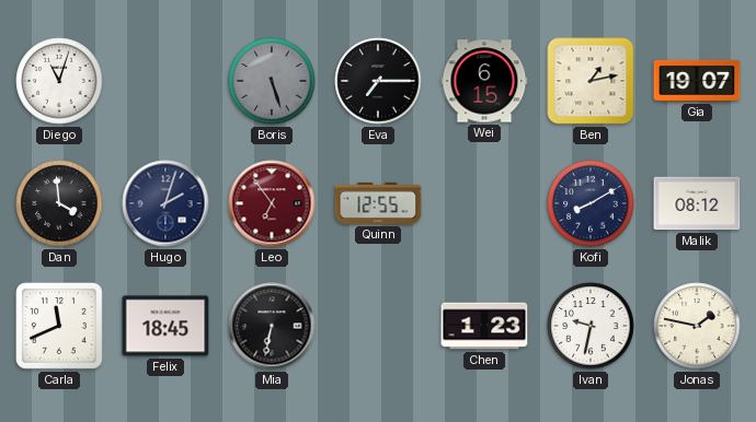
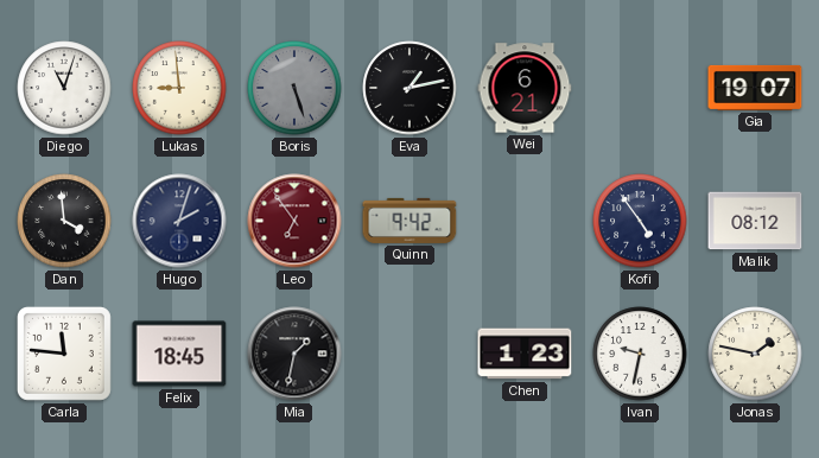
Lukas: none -> 8:59 (179, 88)
Eva: 7:15 -> 1:13 (409, 88)
Wei: 6:15 -> 6:21 (525, 88)
Ben: 1:13 -> none (591, 81)
Quinn: 12:55 -> 9:42 (409, 221)
Kofi: 8:10 -> 4:54 (640, 221)
Carla: 11:41 -> 11:46 (64, 354)
Mia: 6:32 -> 1:32 (294, 354)
